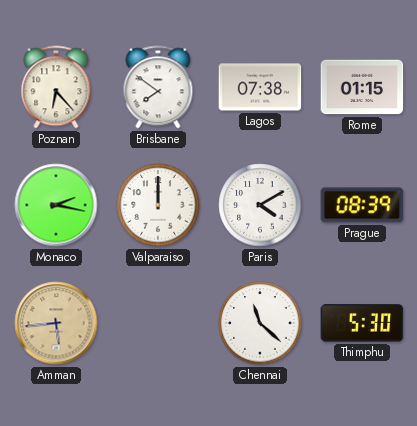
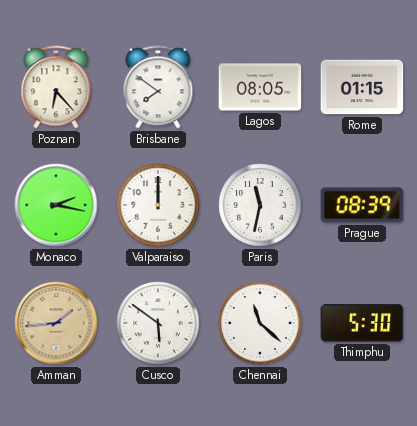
Lagos: 07:38 -> 08:05 (260, 87)
Paris: 4:10 -> 11:32 (260, 205)
Amman: 5:44 -> 1:44 (56, 323)
Cusco: none -> 5:51 (158, 323)
